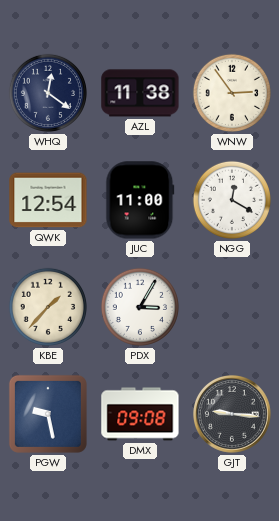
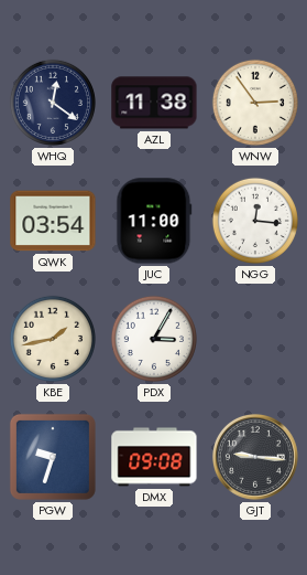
QWK: 12:54 -> 03:54 (53, 221)
NGG: 12:20 -> 12:16 (255, 221)
KBE: 1:37 -> 1:43 (53, 339)
PGW: 9:28 -> 9:33 (53, 457)
